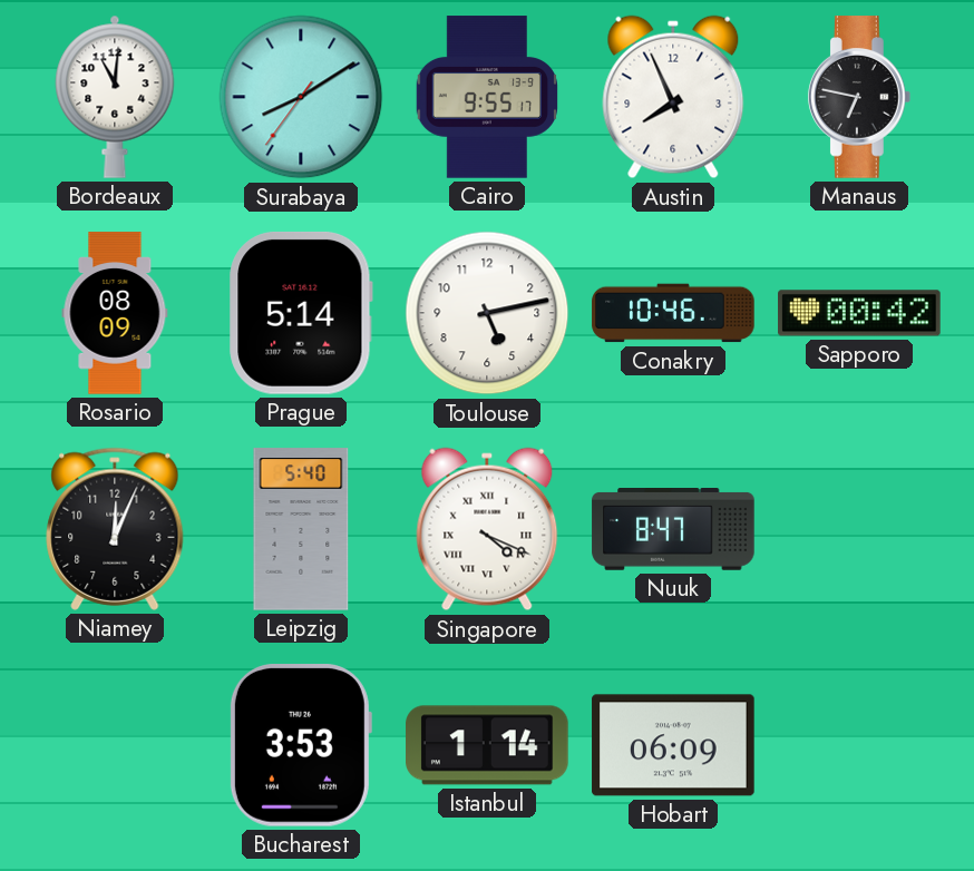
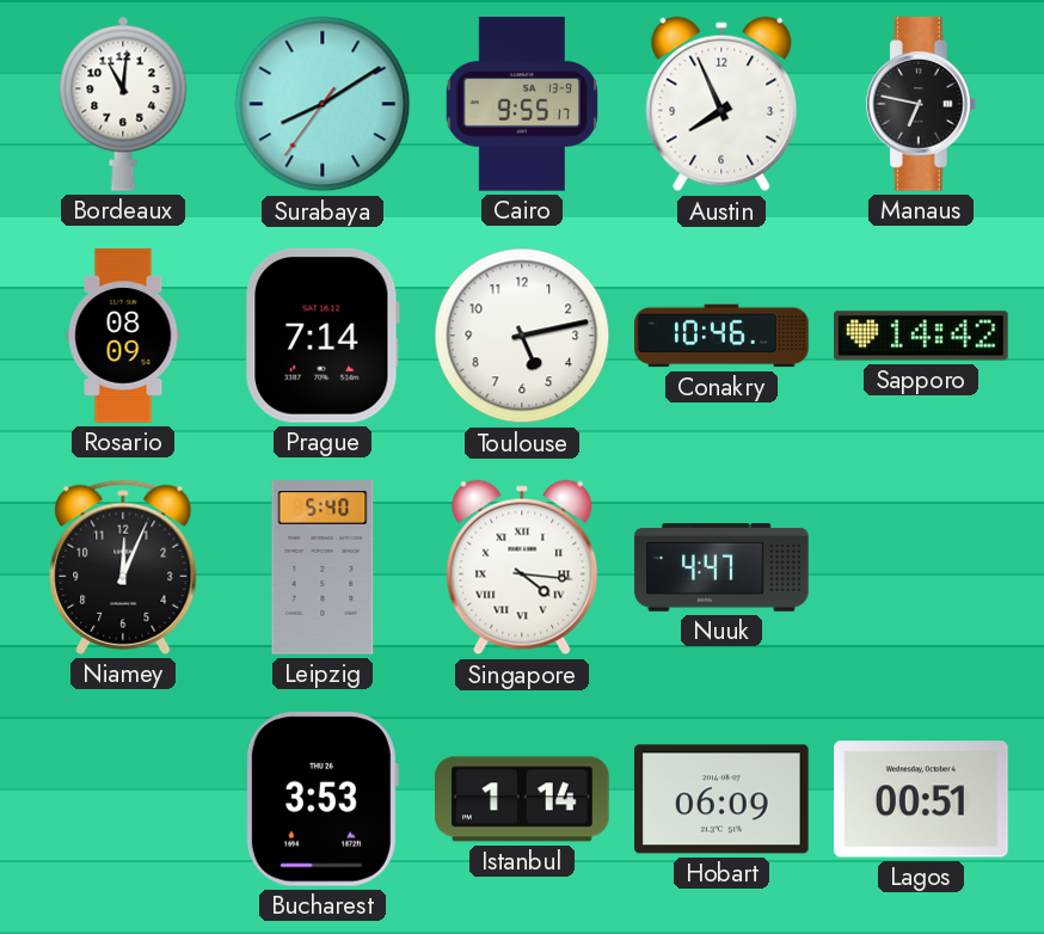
Prague: 5:14 -> 7:14 (323, 336)
Sapporo: 00:42 -> 14:42 (921, 336)
Singapore: 4:19 -> 4:16 (522, 567)
Nuuk: 8:47 -> 4:47 (721, 569)
Lagos: none -> 00:51 (921, 799)
